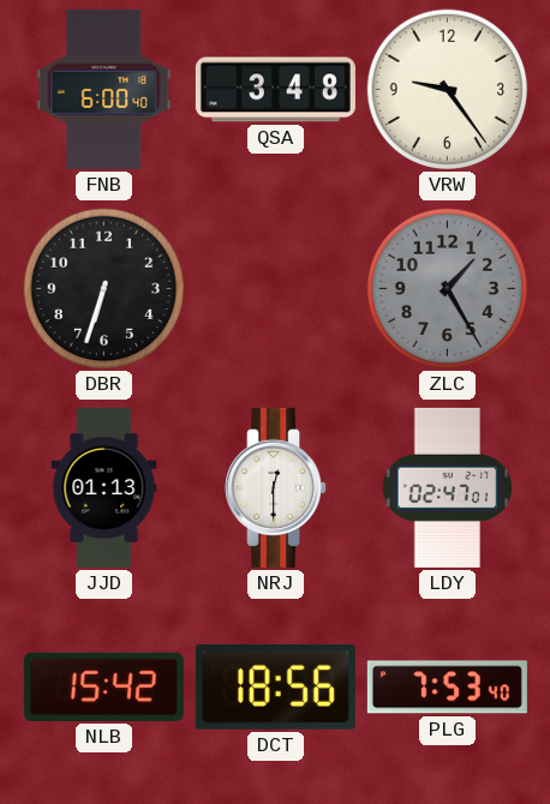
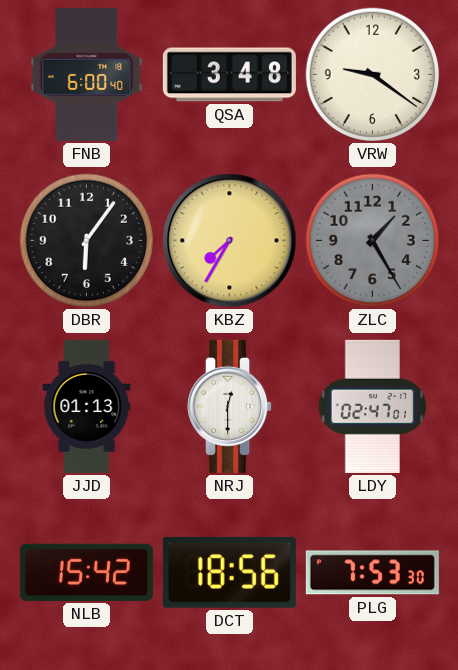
VRW: 9:24 -> 9:21 (373, 75)
DBR: 6:33 -> 6:06 (87, 241)
KBZ: none -> 7:35 (230, 241)
PLG: 7:53:40 -> 7:53:30 (372, 573)
